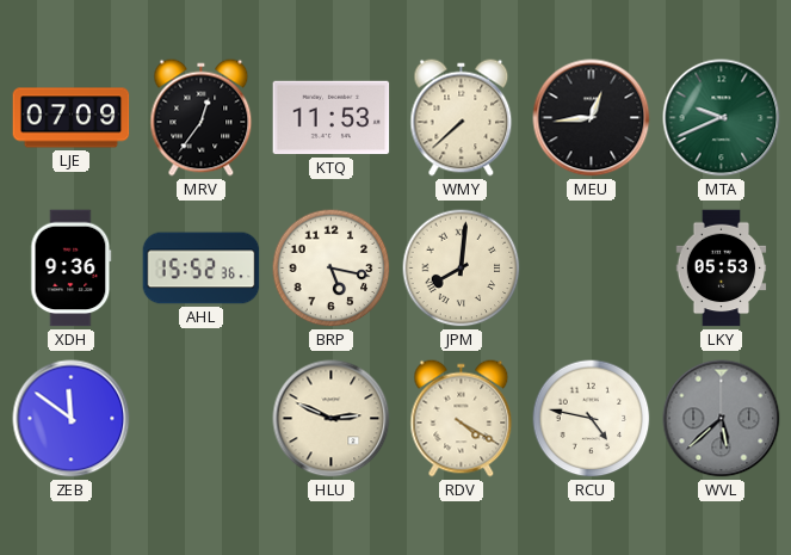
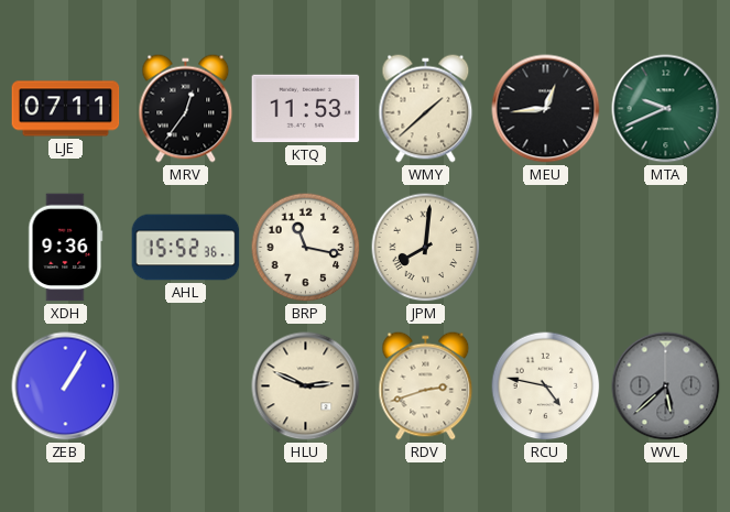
LJE: 07:09 -> 07:11 (66, 109)
WMY: 7:38 -> 1:38 (426, 109)
BRP: 5:17 -> 11:17 (306, 248)
LKY: 05:53 -> none (722, 269)
ZEB: 11:51 -> 1:05 (66, 386)
RDV: 4:20 -> 2:42 (426, 386)
